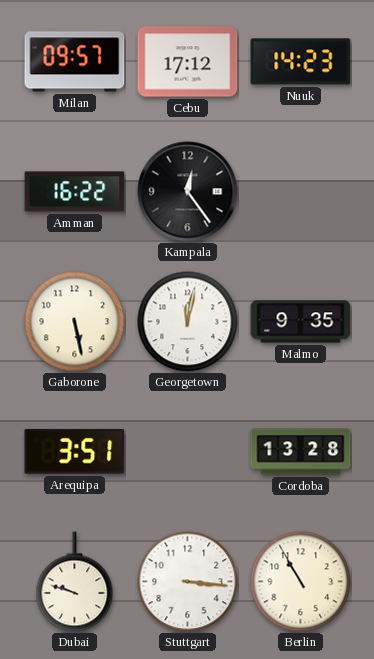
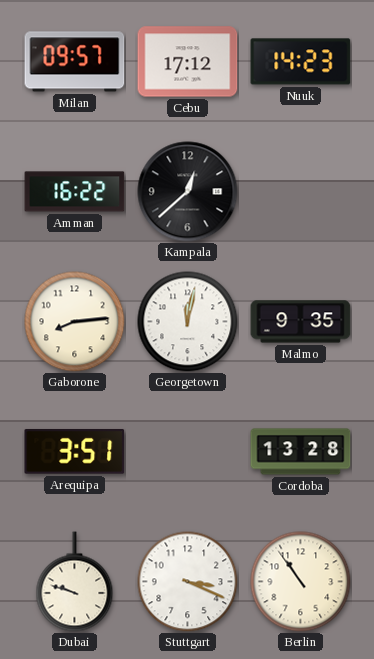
Kampala: 12:24 -> 12:38 (188, 192)
Gaborone: 5:28 -> 8:14 (75, 322)
Stuttgart: 3:16 -> 3:19 (188, 582)
Berlin: 10:55 -> 10:54 (301, 582)
